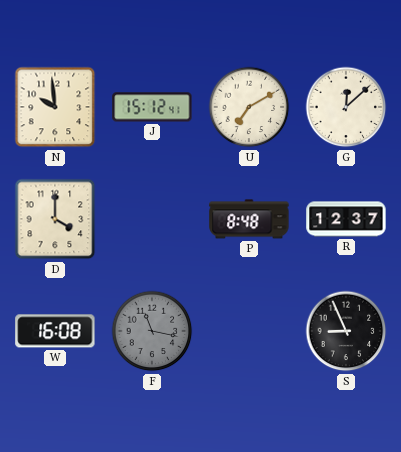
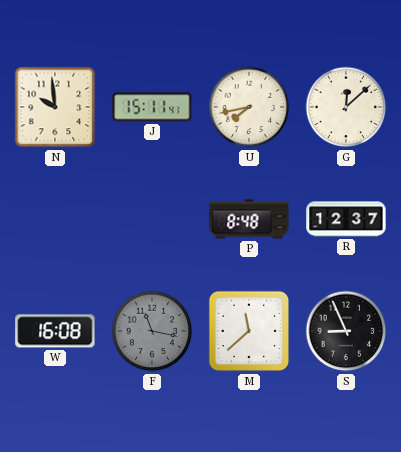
J: 15:12 -> 15:11 (152, 107)
U: 7:10 -> 7:43 (249, 107)
D: 4:00 -> none (55, 219)
M: none -> 11:38 (249, 331)
